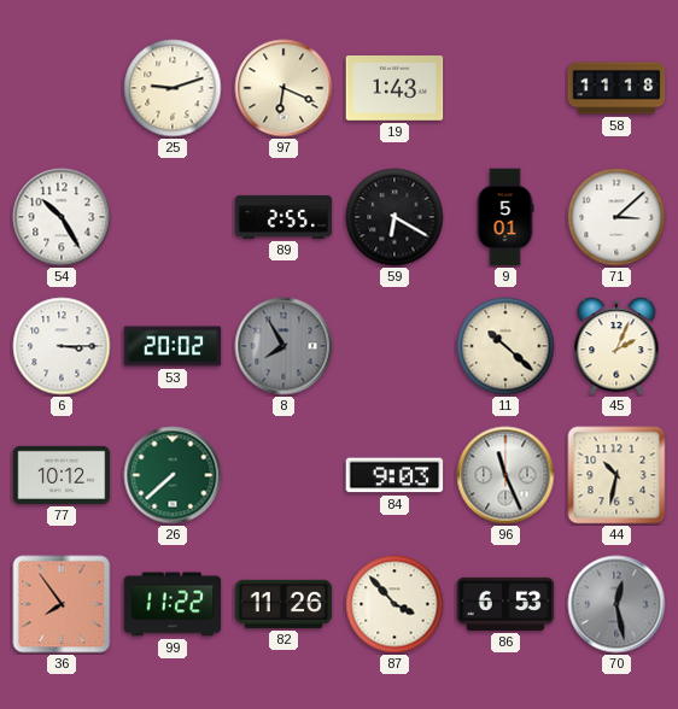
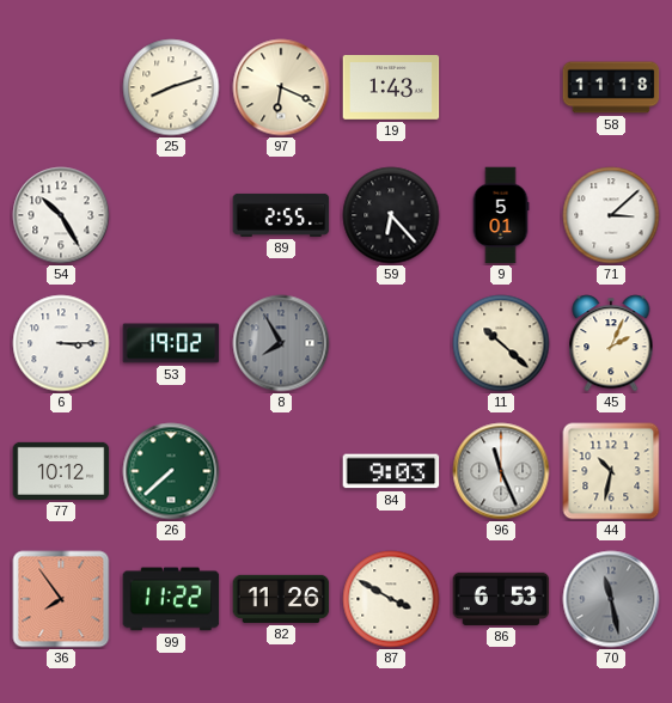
25: 9:12 -> 8:12 (171, 87)
59: 6:20 -> 6:23 (391, 215)
53: 20:02 -> 19:02 (171, 343)
87: 3:53 -> 3:50 (391, 599)
70: 12:28 -> 11:28 (611, 599)
